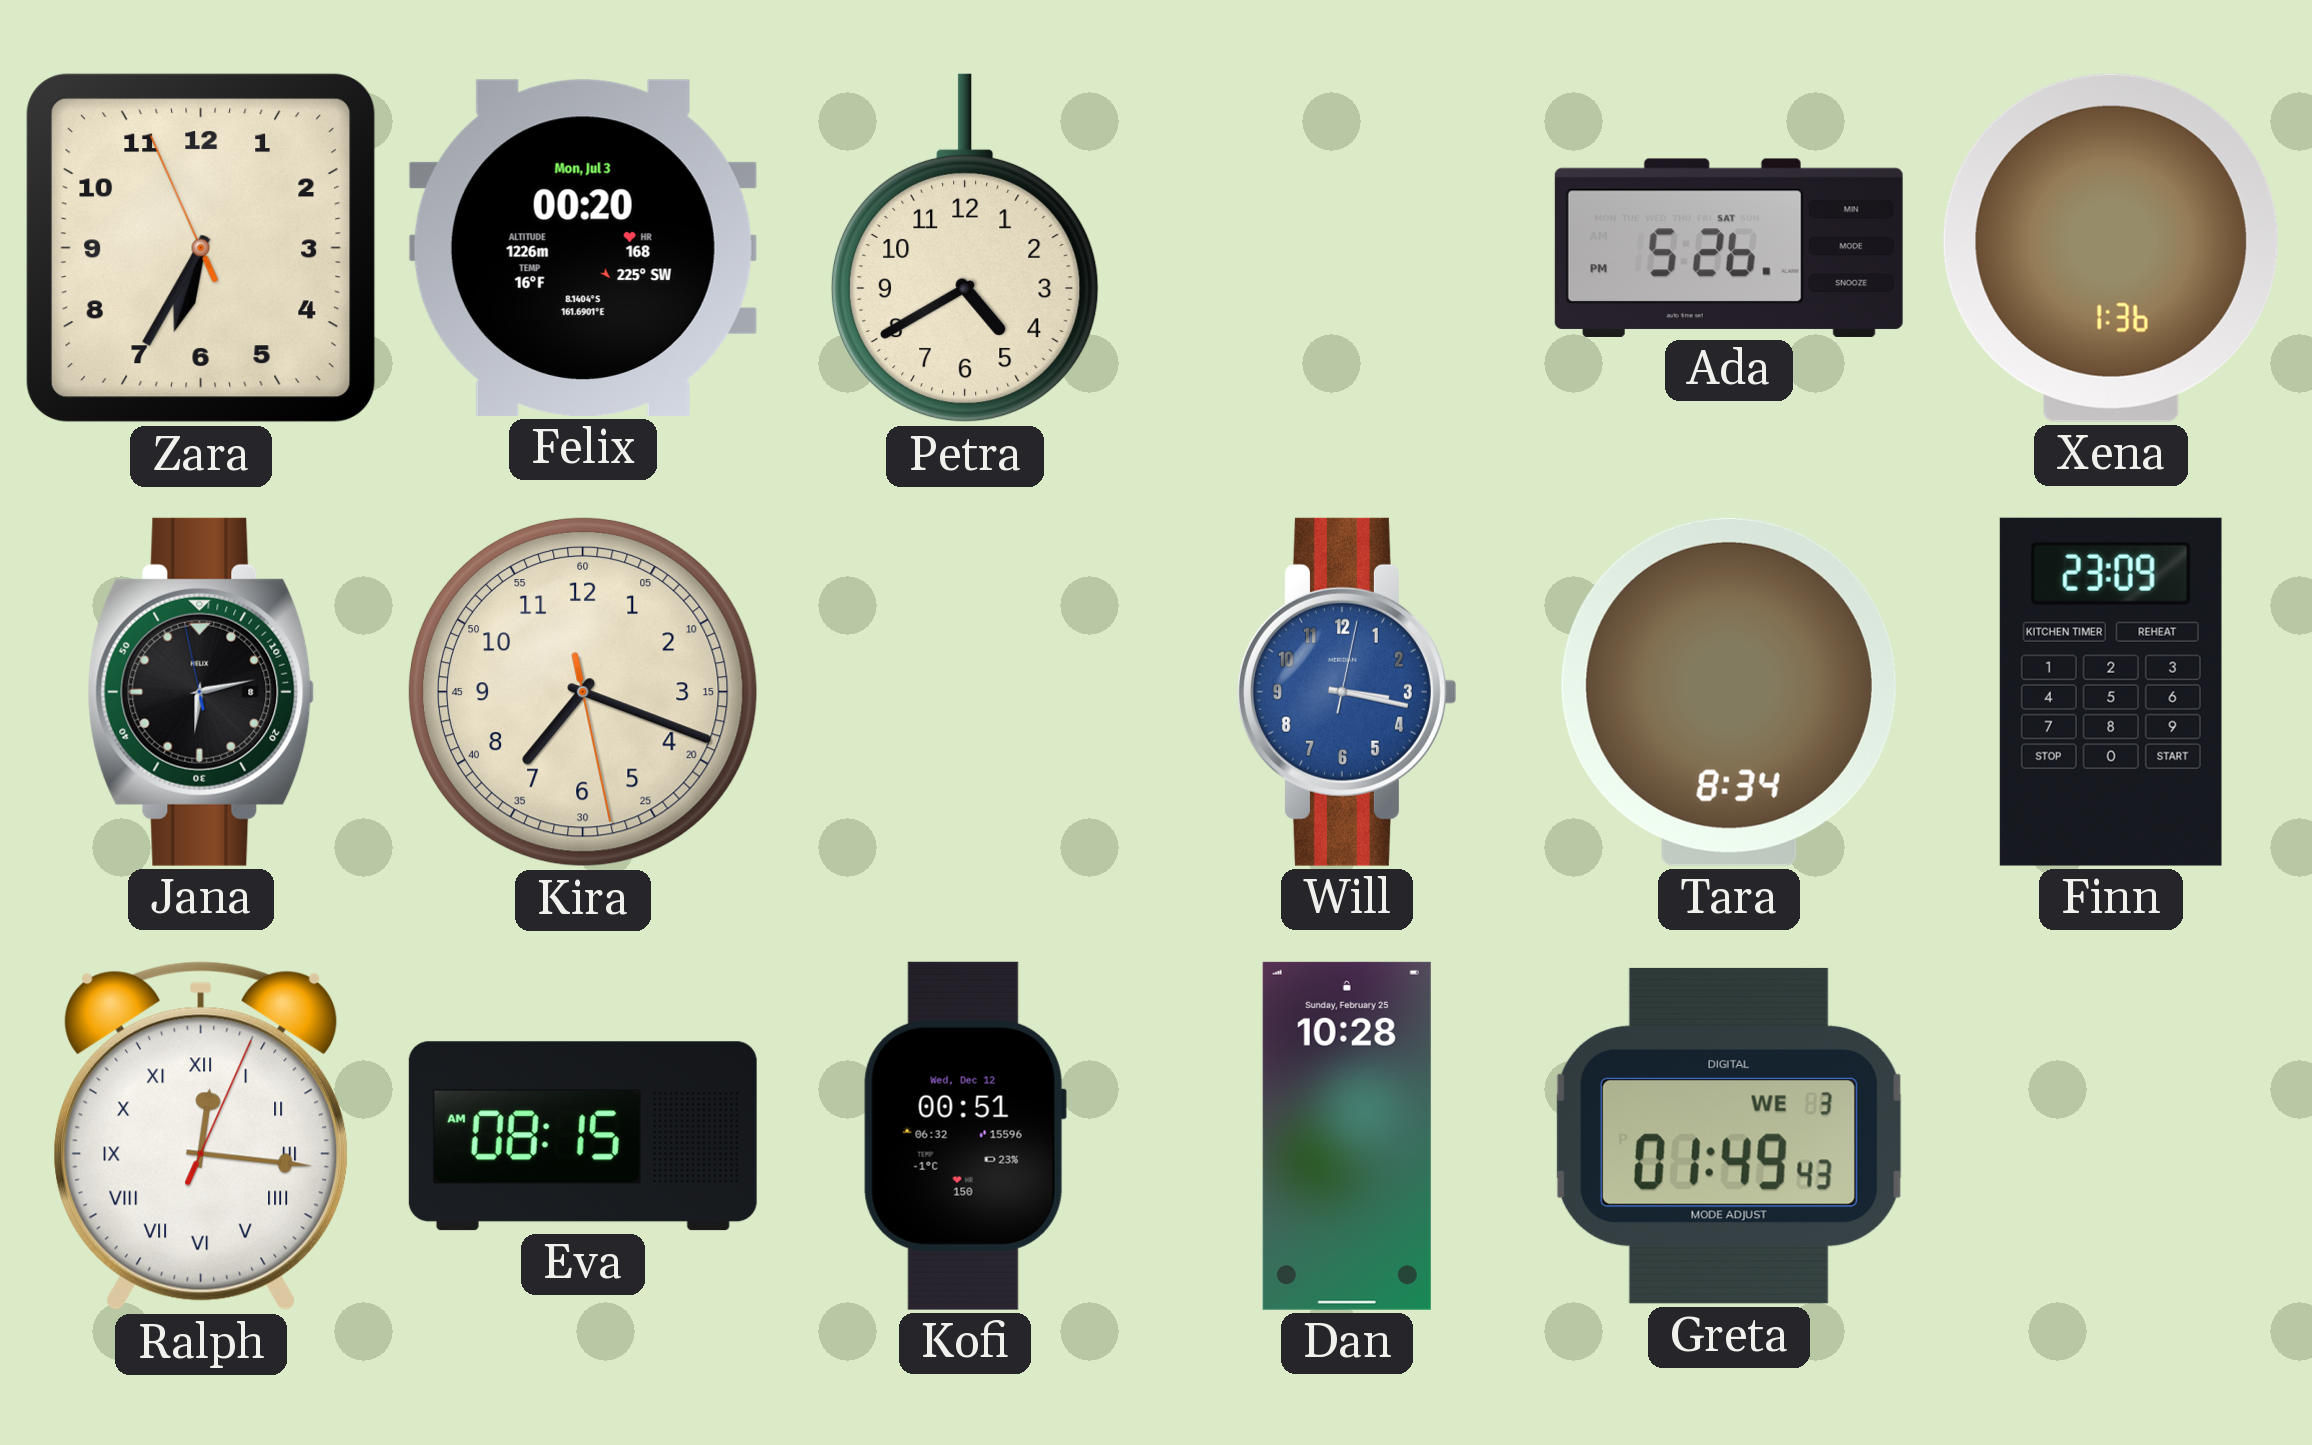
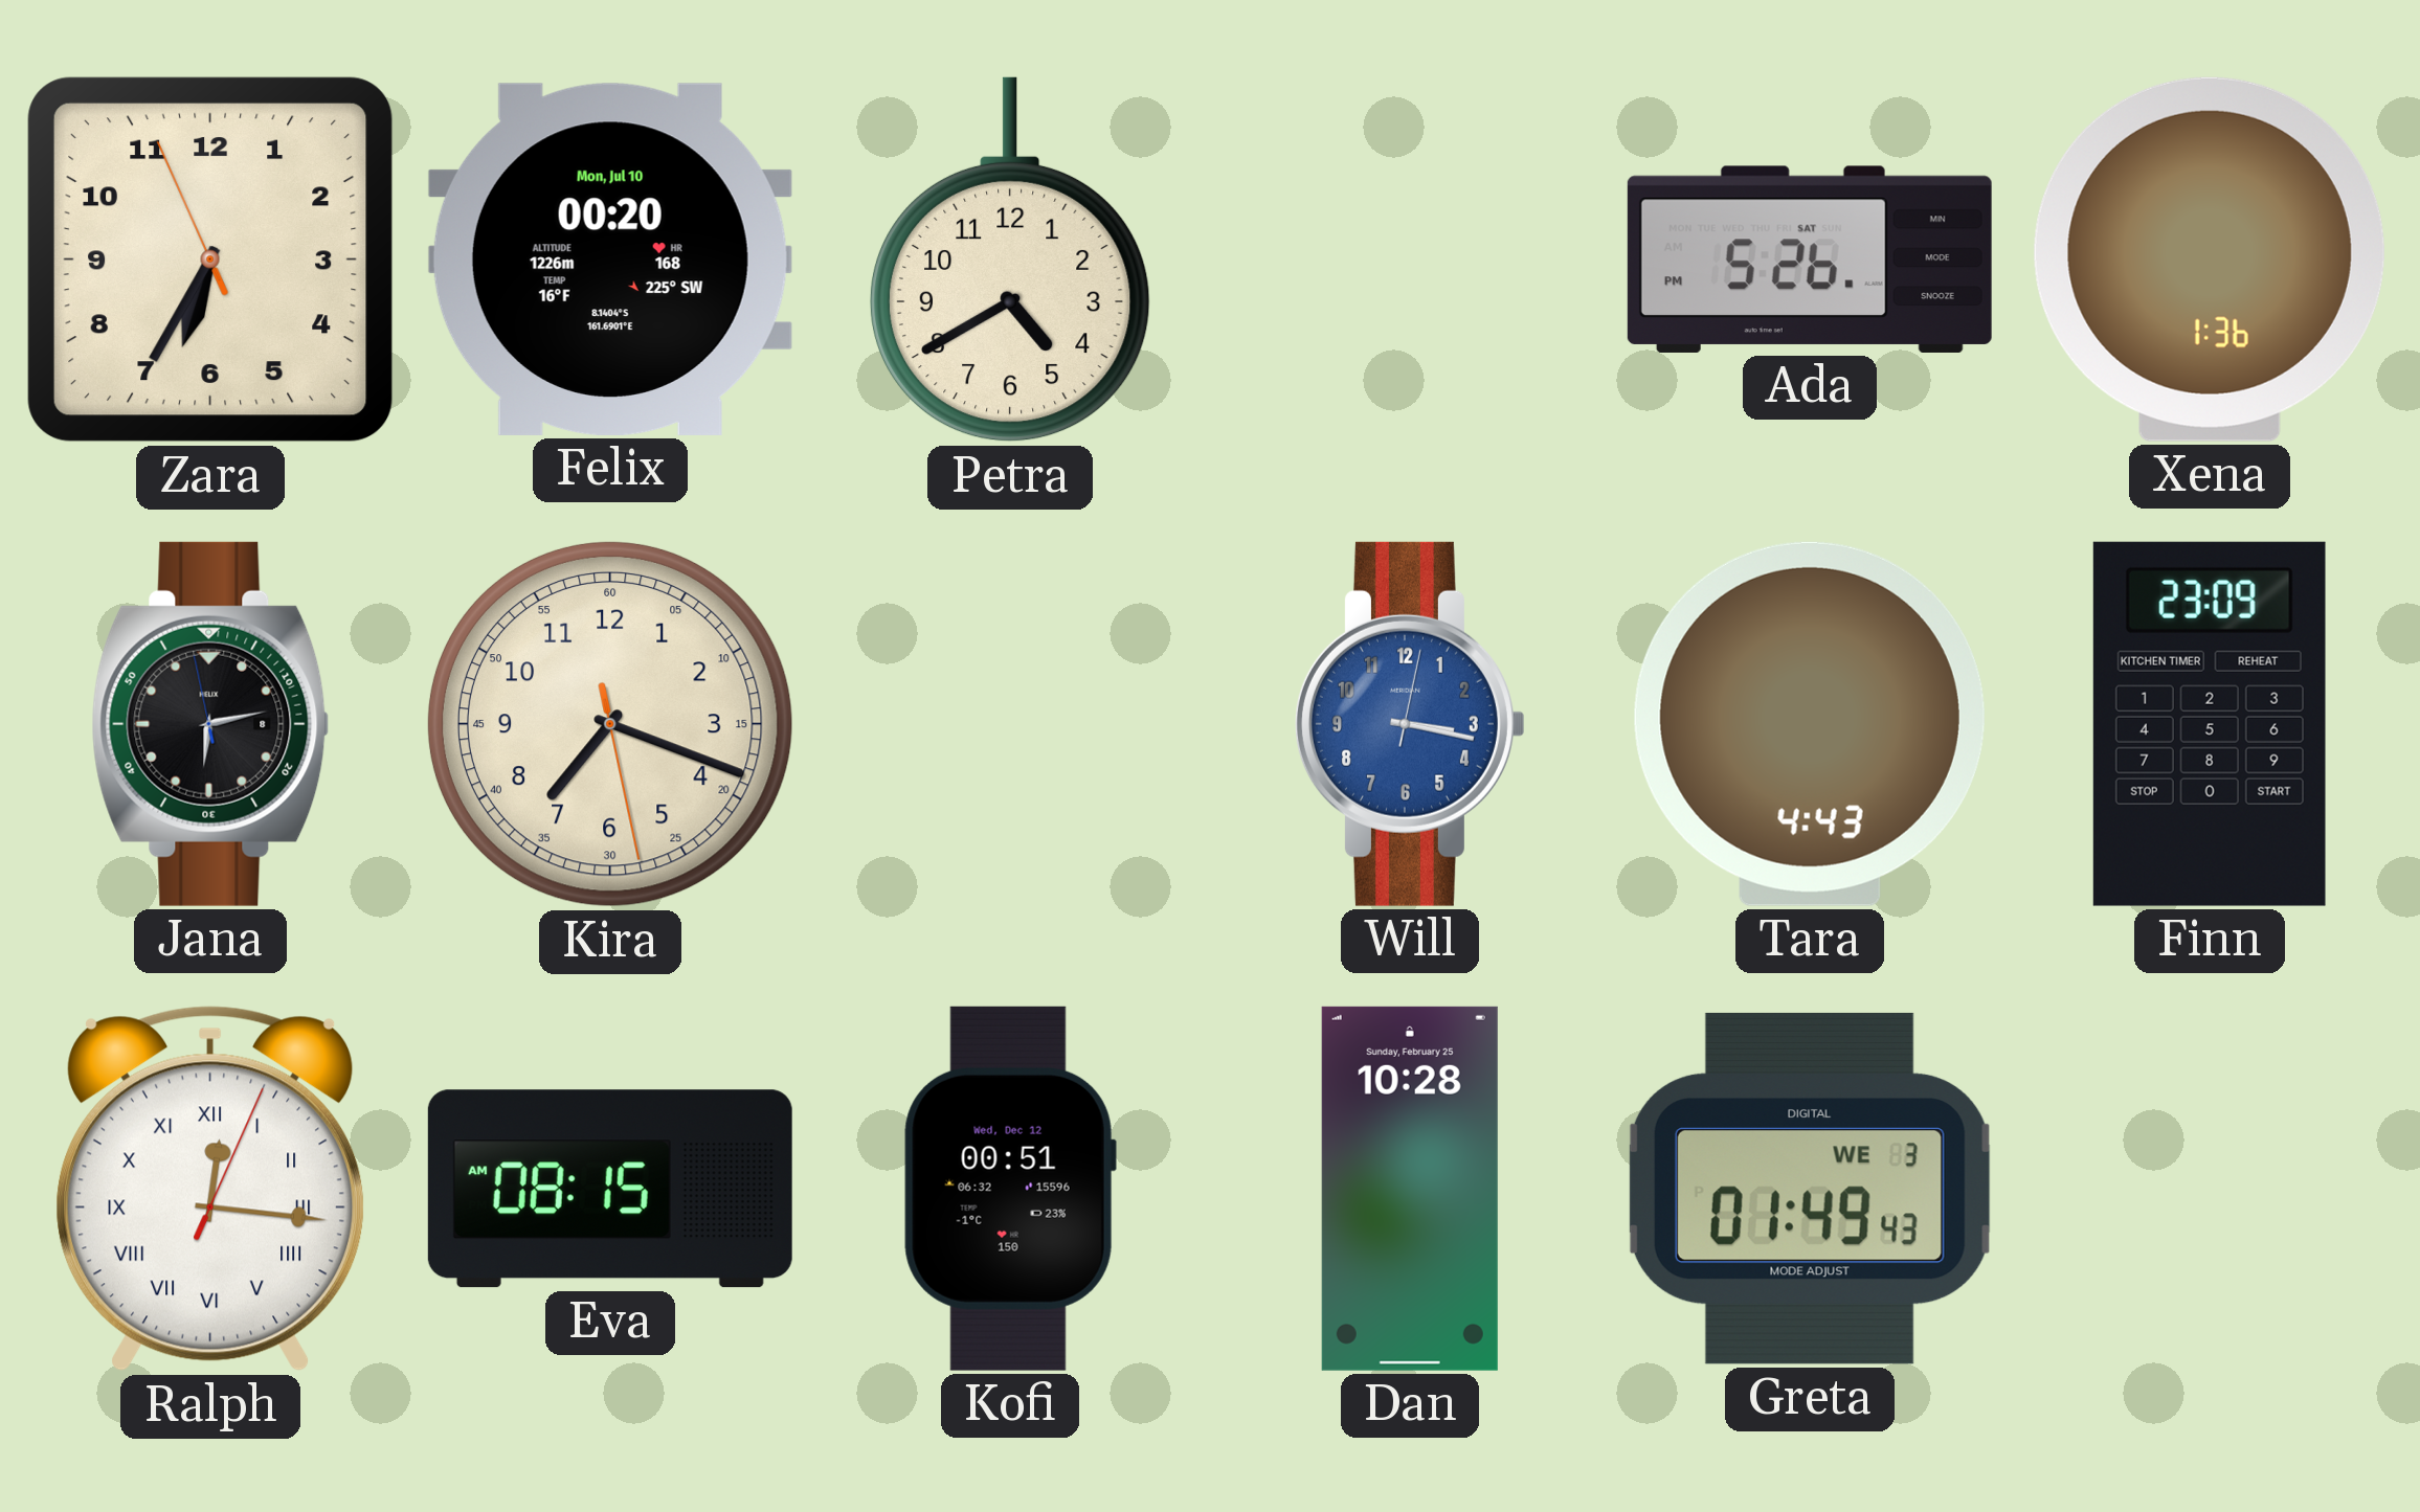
Felix date: Mon, Jul 3 -> Mon, Jul 10 (610, 259)
Tara: 8:34 -> 4:43 (1810, 724)
